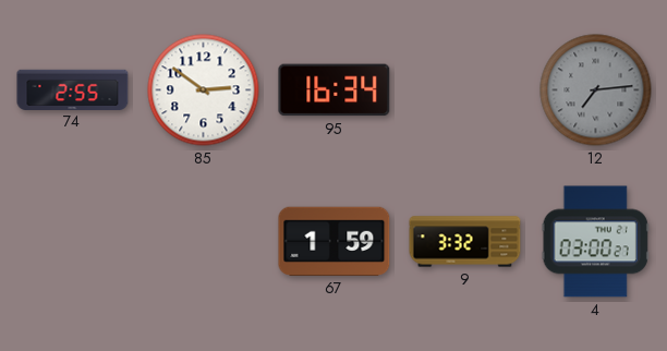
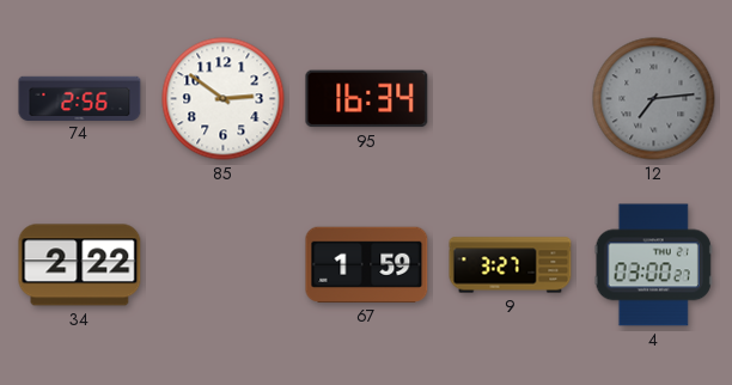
74: 2:55 -> 2:56 (80, 98)
34: none -> 2:22 (80, 265)
9: 3:32 -> 3:27 (511, 265)
